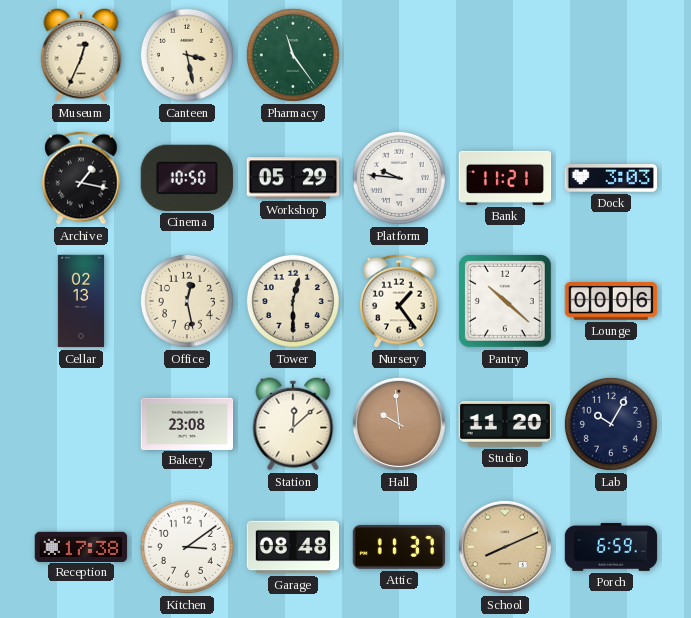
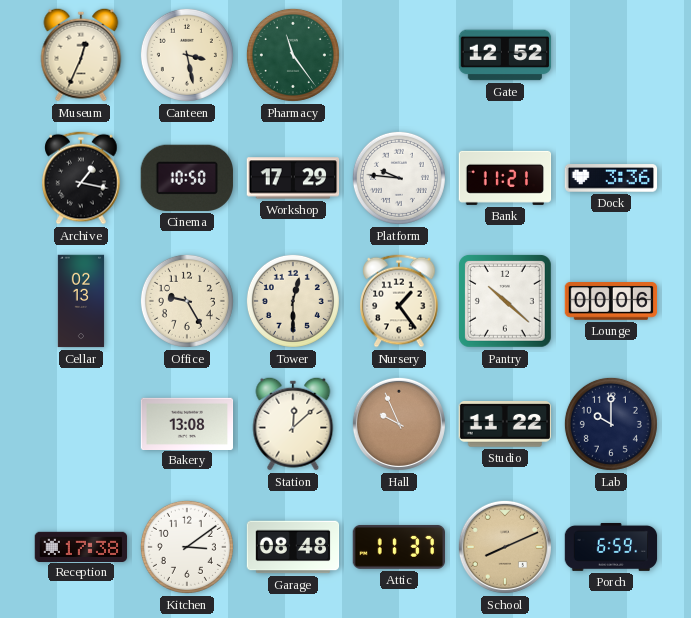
Gate: none -> 12:52 (505, 55)
Workshop: 05:29 -> 17:29 (293, 178)
Dock: 3:03 -> 3:36 (611, 178)
Office: 12:28 -> 9:25 (187, 301)
Bakery: 23:08 -> 13:08 (187, 423)
Hall: 9:59 -> 9:56 (399, 424)
Studio: 11:20 -> 11:22 (504, 425)
Lab: 10:05 -> 10:00 (611, 424)
